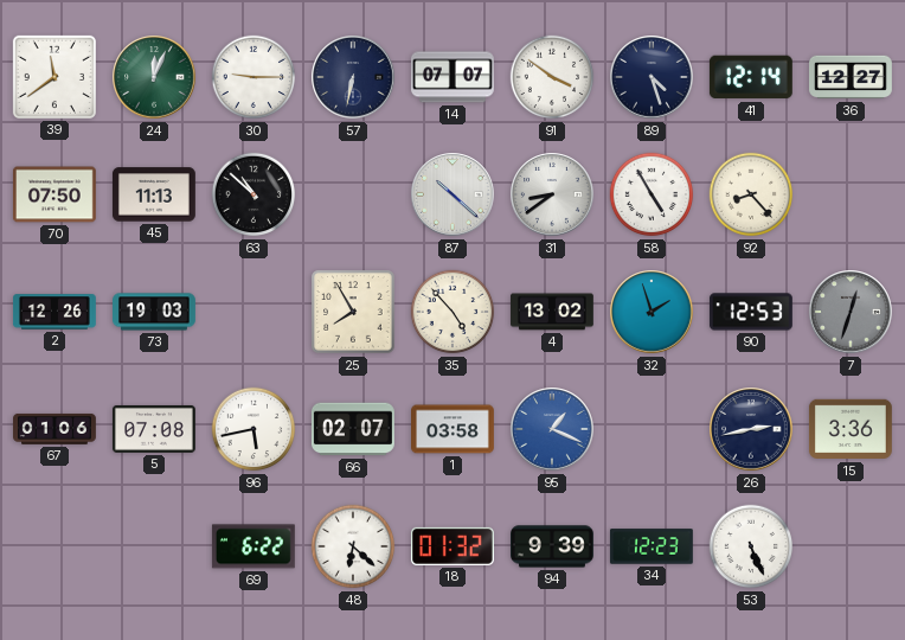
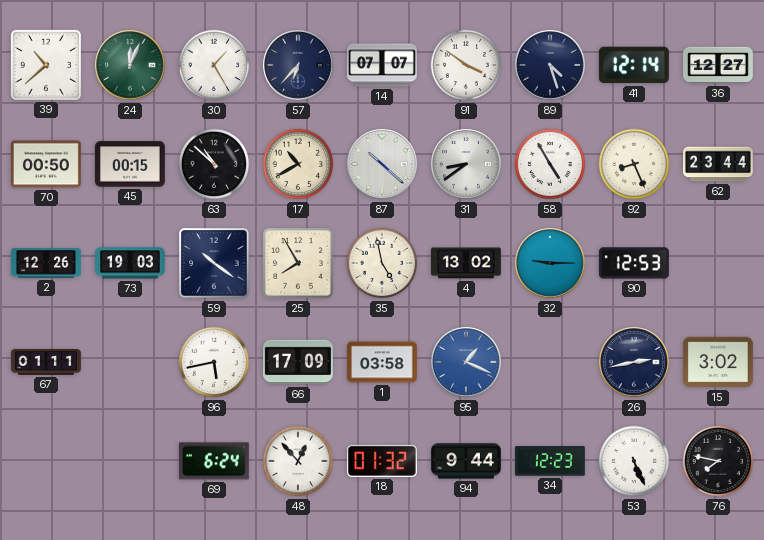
39: 11:39 -> 10:38 (46, 65)
30: 9:15 -> 1:25 (214, 65)
57: 6:32 -> 6:37 (298, 65)
70: 07:50 -> 00:50 (46, 164)
45: 11:13 -> 00:15 (130, 164)
17: none -> 10:40 (298, 164)
92: 8:23 -> 8:26 (634, 164)
62: none -> 23:44 (719, 164)
59: none -> 10:21 (214, 263)
35: 4:53 -> 4:58 (382, 263)
32: 1:57 -> 9:15 (550, 263)
7: 12:33 -> none (851, 312)
67: 01:06 -> 01:11 (47, 362)
5: 07:08 -> none (154, 429)
66: 02:07 -> 17:09 (298, 362)
15: 3:36 -> 3:02 (718, 362)
69: 6:22 -> 6:24 (214, 461)
48: 6:22 -> 12:53 (298, 461)
94: 9:39 -> 9:44 (467, 461)
76: none -> 7:47 (718, 461)
